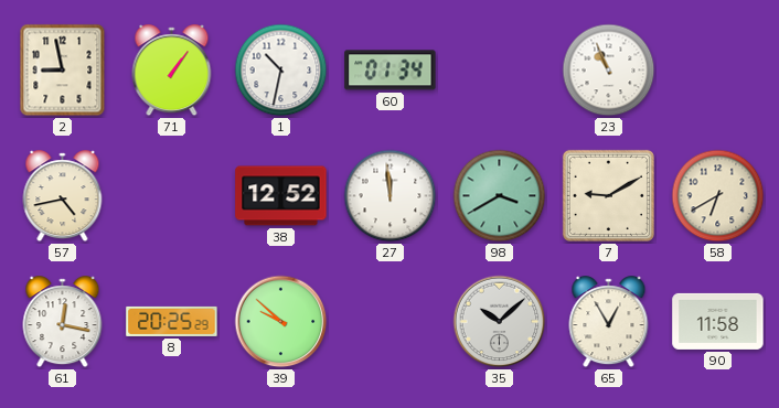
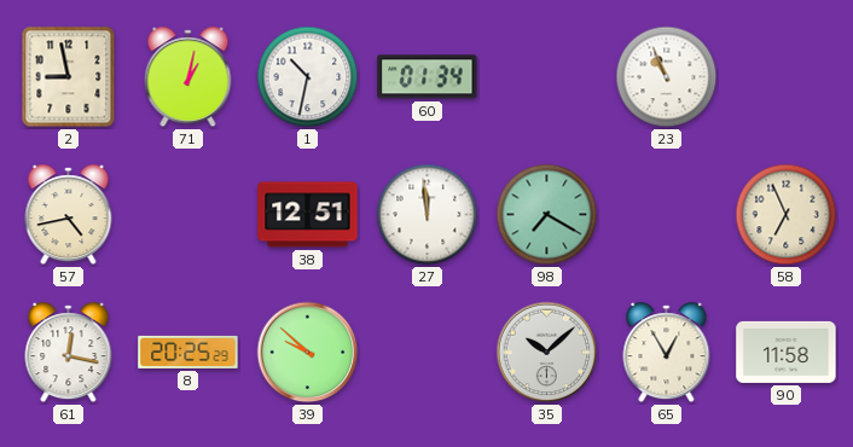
71: 1:06 -> 1:02 (188, 77)
38: 12:52 -> 12:51 (308, 215)
98: 3:40 -> 7:20 (547, 215)
7: 9:10 -> none (608, 195)
58: 6:40 -> 6:56 (787, 215)
